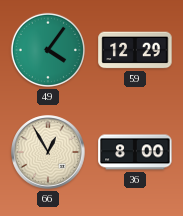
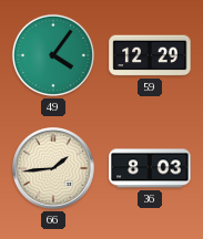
66: 12:55 -> 1:44 (53, 168)
36: 8:00 -> 8:03 (150, 168)
